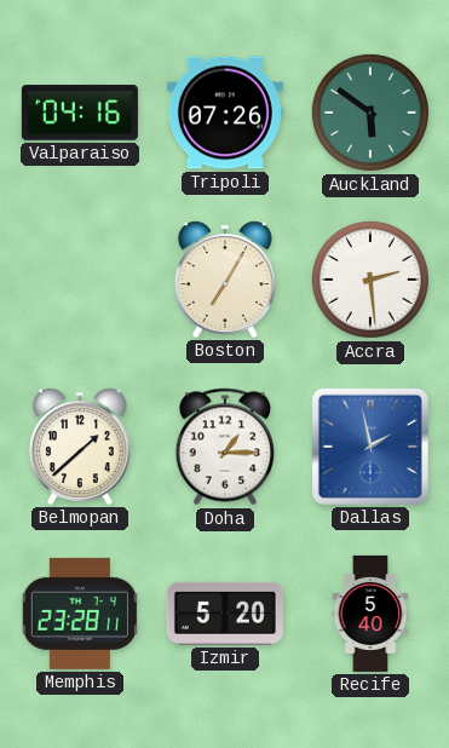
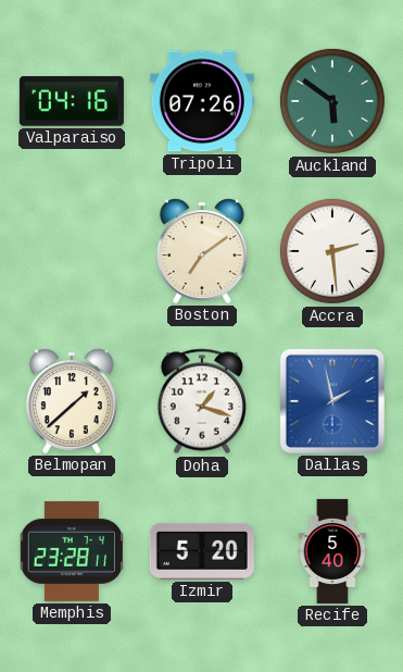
Boston: 7:05 -> 7:09 (202, 251)
Doha: 1:15 -> 1:18 (201, 401)
